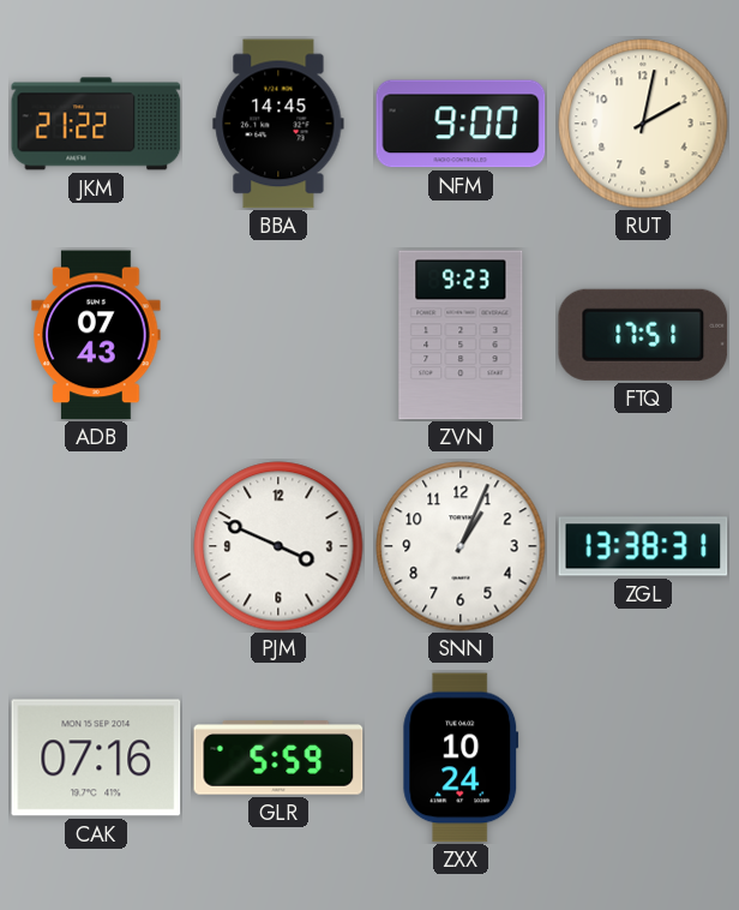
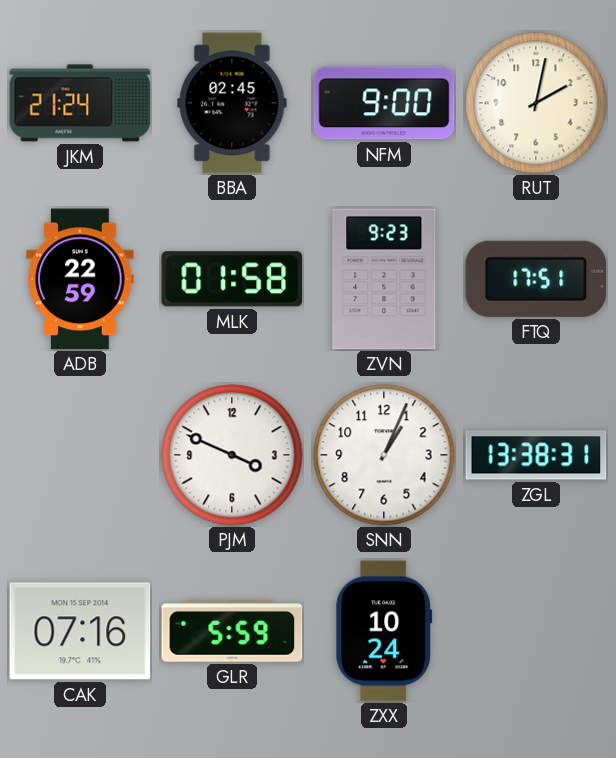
JKM: 21:22 -> 21:24 (80, 103)
BBA: 14:45 -> 02:45 (232, 103)
ADB: 07:43 -> 22:59 (80, 279)
MLK: none -> 01:58 (232, 279)
